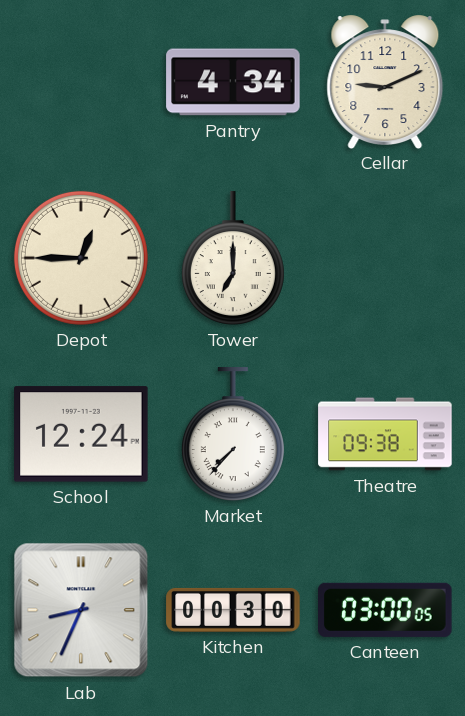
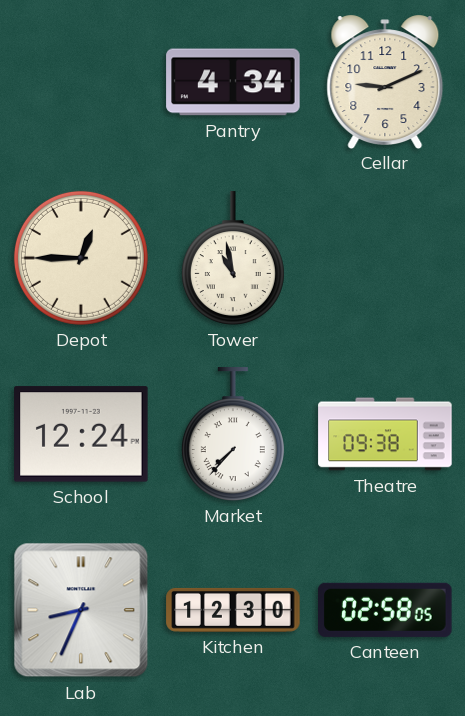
Tower: 7:00 -> 10:58 (233, 258)
Kitchen: 00:30 -> 12:30 (233, 610)
Canteen: 03:00 -> 02:58 (385, 610)
